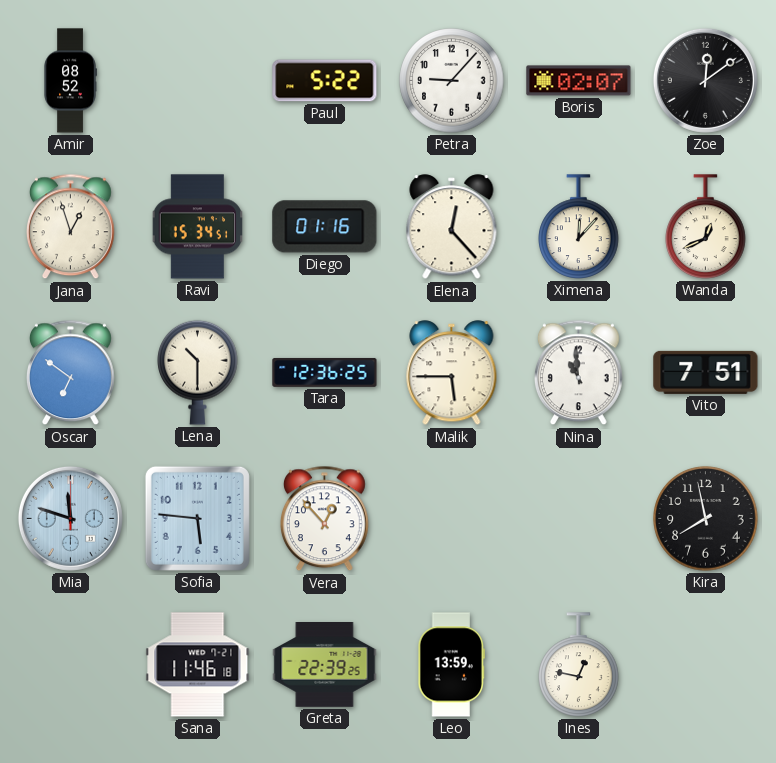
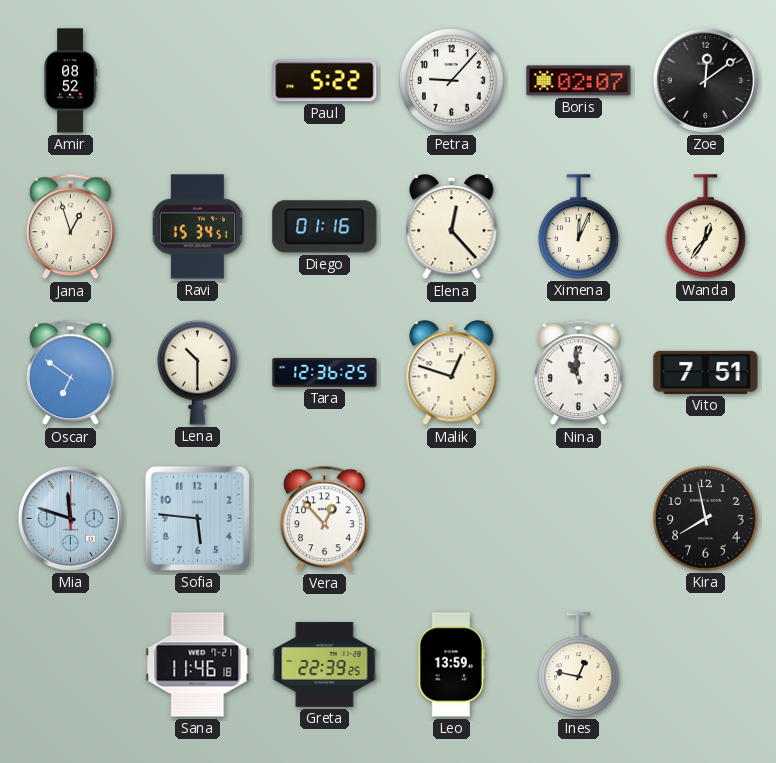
Ximena: 12:07 -> 12:04 (579, 227)
Wanda: 12:41 -> 12:36 (706, 227)
Malik: 5:45 -> 12:48 (452, 373)
